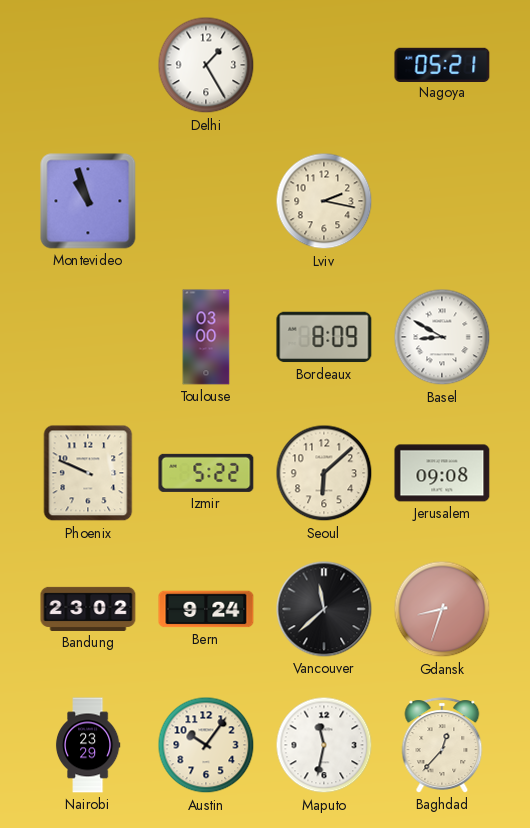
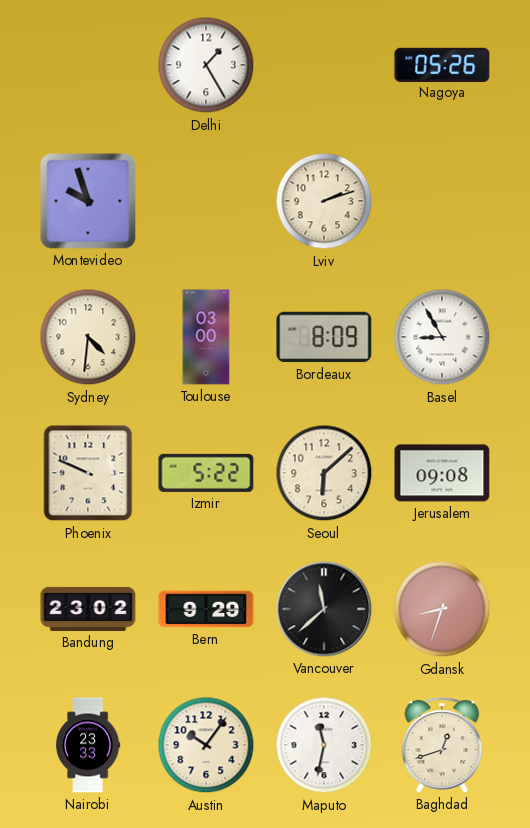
Nagoya: 05:21 -> 05:26 (442, 64)
Montevideo: 10:57 -> 9:57 (88, 201)
Lviv: 2:17 -> 2:12 (324, 201)
Sydney: none -> 4:31 (88, 337)
Basel: 8:50 -> 8:55 (442, 337)
Bern: 9:24 -> 9:29 (206, 609)
Nairobi: 23:29 -> 23:33 (88, 745)
Baghdad: 12:37 -> 12:42 (442, 745)
